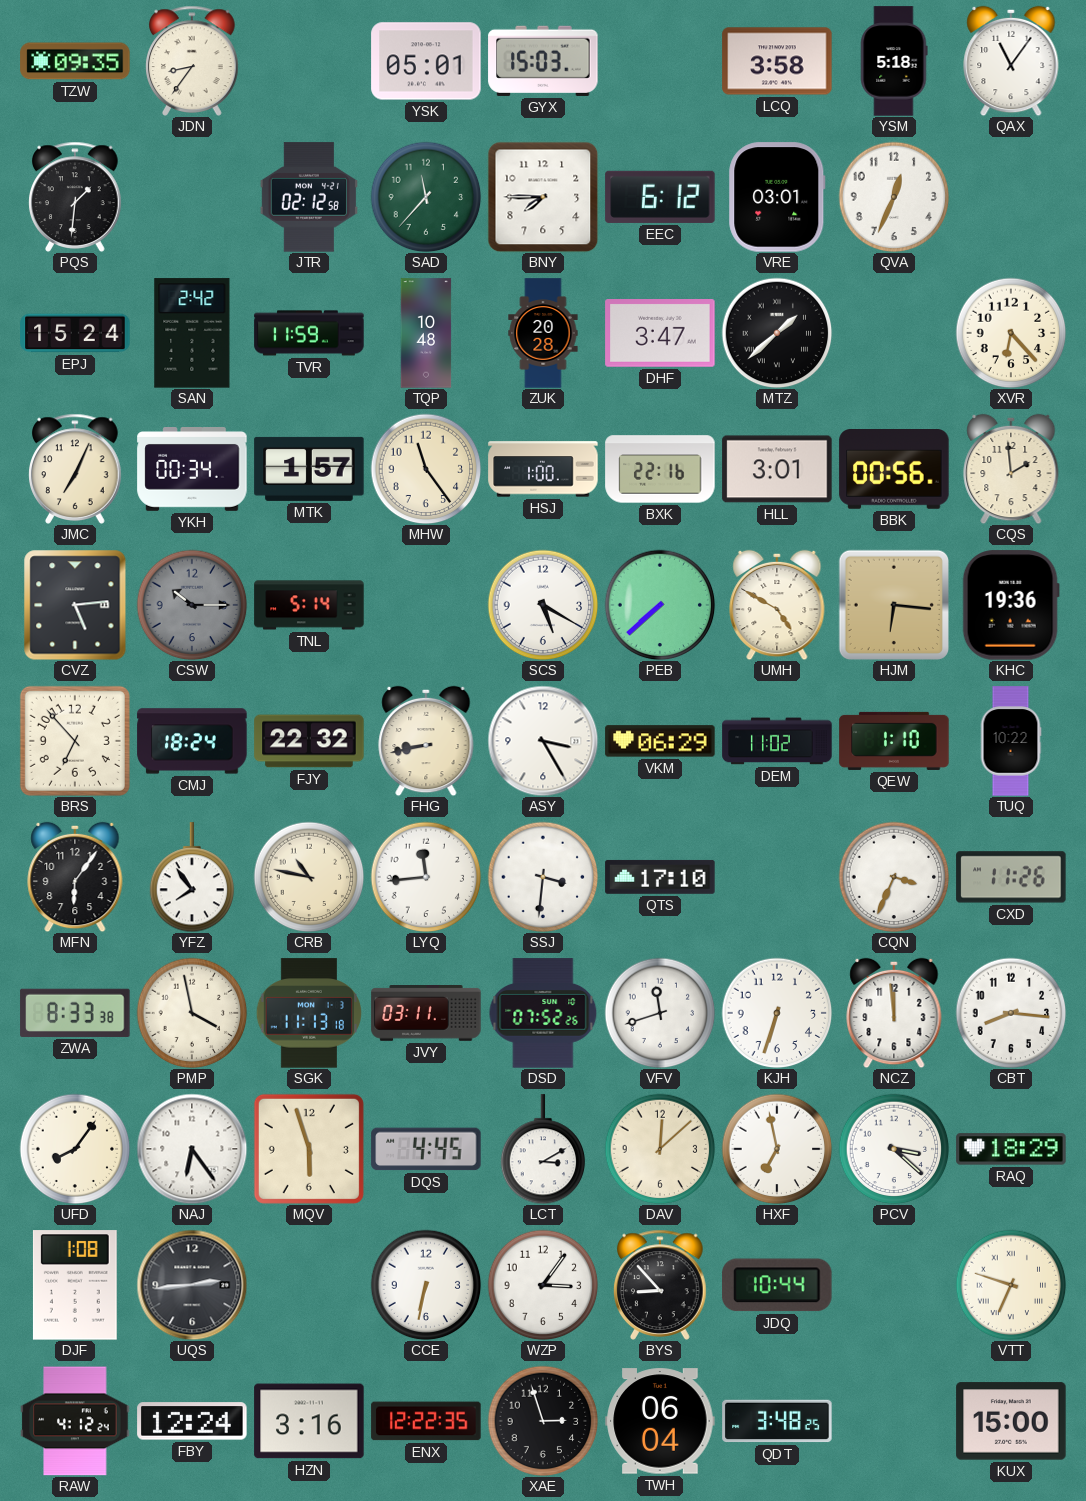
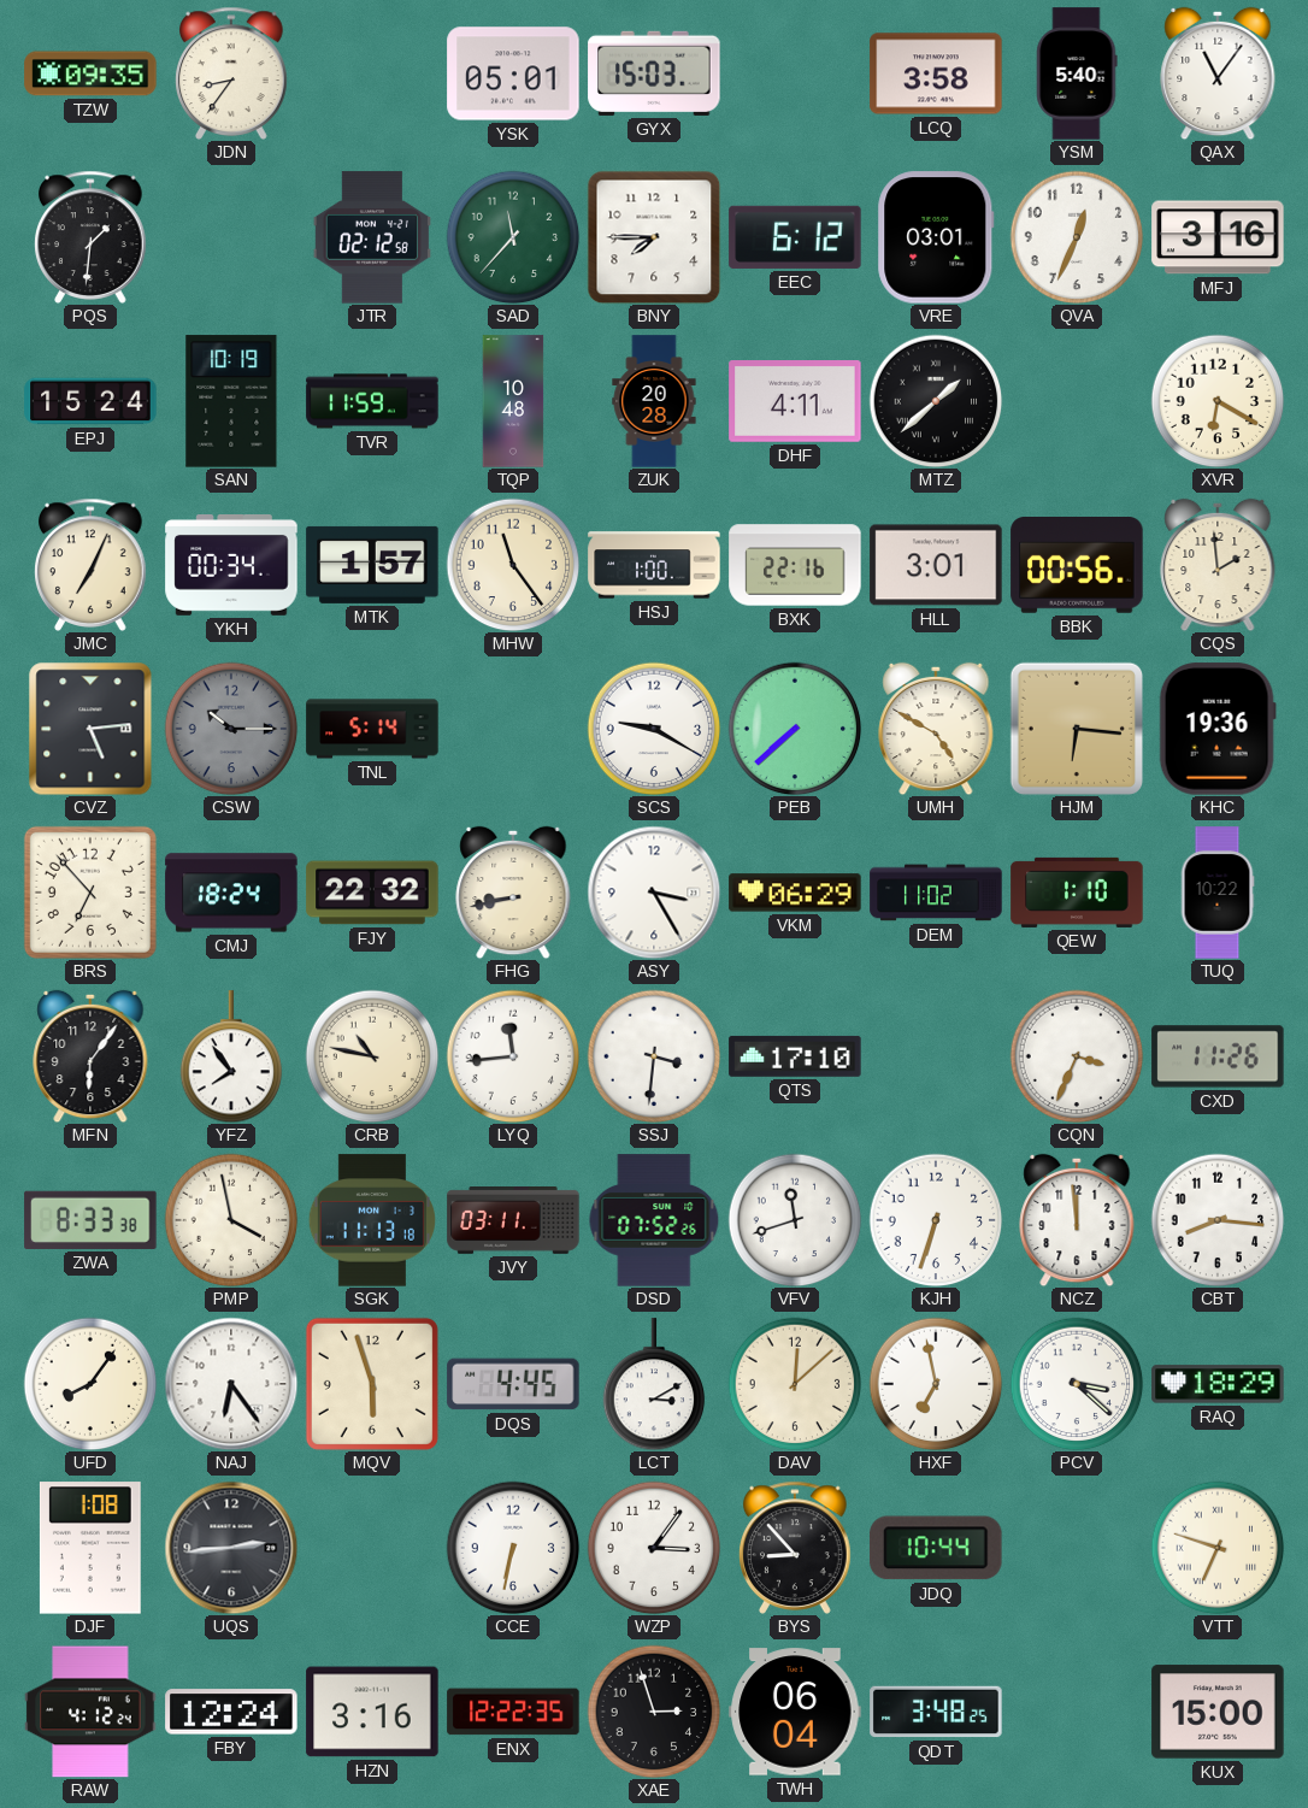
YSM: 5:18 -> 5:40 (1077, 73)
MFJ: none -> 3:16 (1218, 237)
SAN: 2:42 -> 10:19 (231, 401)
DHF: 3:47 -> 4:11 (795, 402)
XVR: 6:23 -> 6:20 (1218, 401)
SCS: 5:20 -> 9:20 (654, 729)
